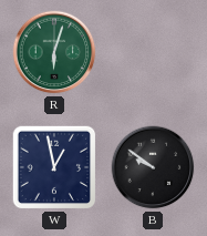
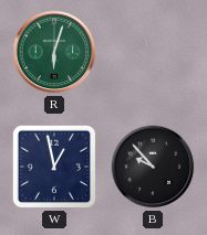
B: 9:51 -> 9:53 (153, 167)
